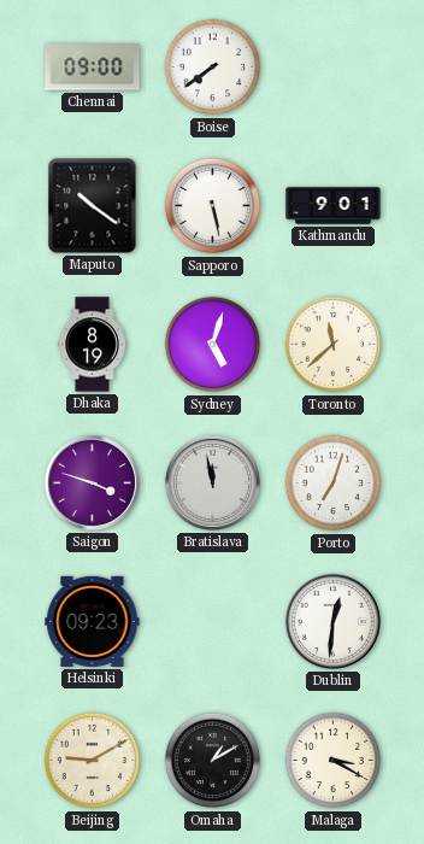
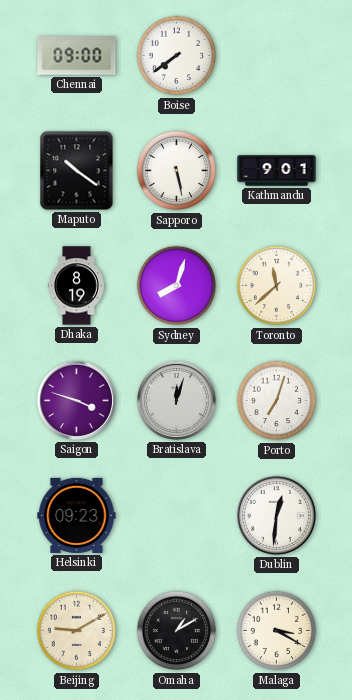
Sydney: 5:03 -> 8:03 (177, 286)
Bratislava: 11:58 -> 12:03 (176, 400)
